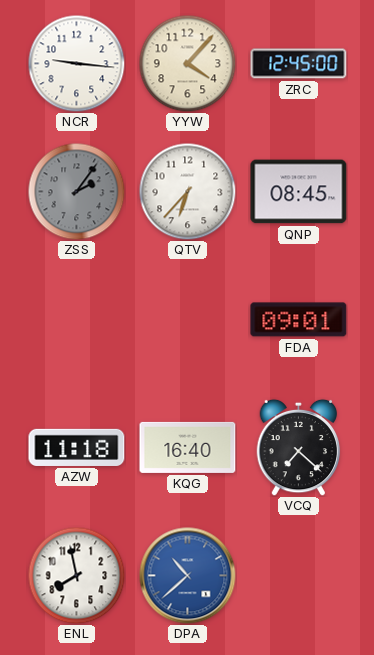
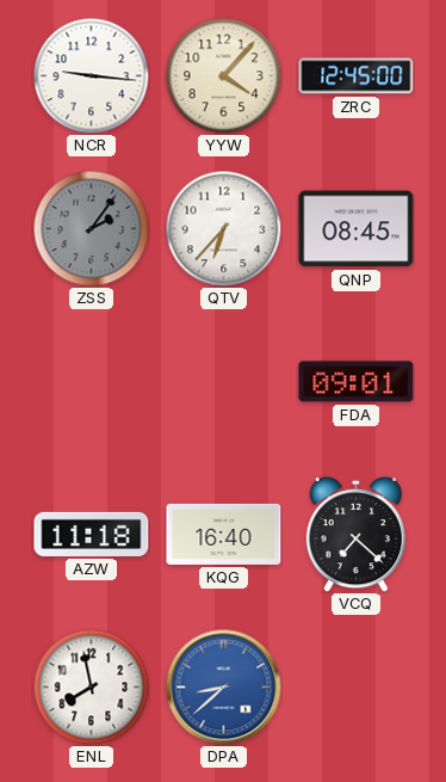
DPA: 10:38 -> 8:38 (224, 688)
